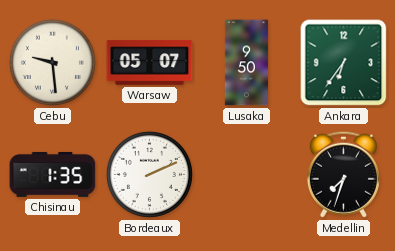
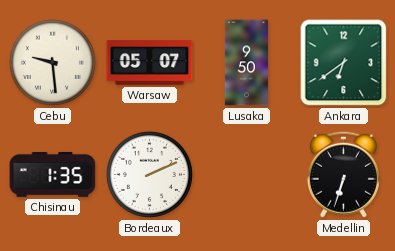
Ankara: 6:36 -> 6:39 (344, 63)
Medellin: 7:33 -> 6:33 (343, 174)
